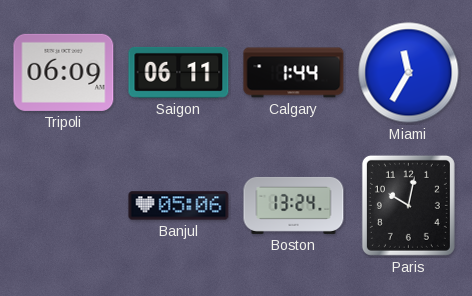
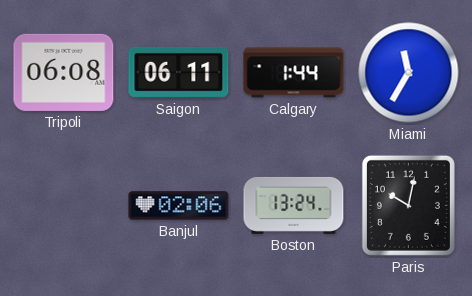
Tripoli: 06:09 -> 06:08 (64, 72)
Banjul: 05:06 -> 02:06 (179, 206)
